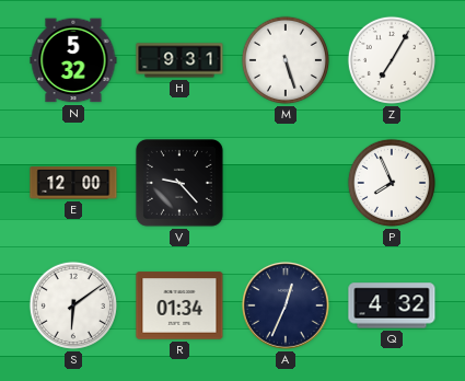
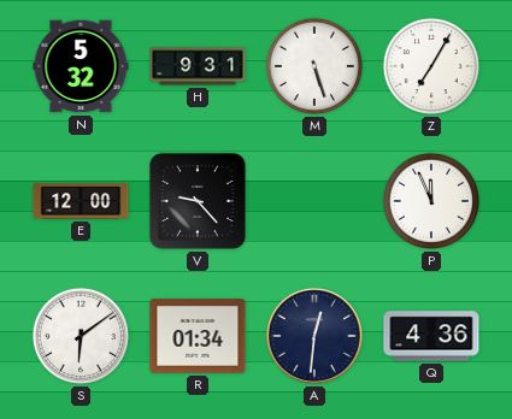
P: 7:56 -> 11:56 (431, 201)
A: 12:34 -> 12:31 (316, 337)
Q: 4:32 -> 4:36 (431, 336)
